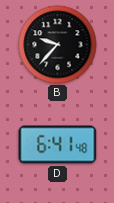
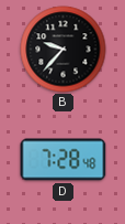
D: 6:41 -> 7:28 (64, 160)
